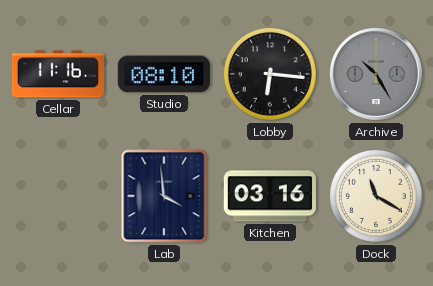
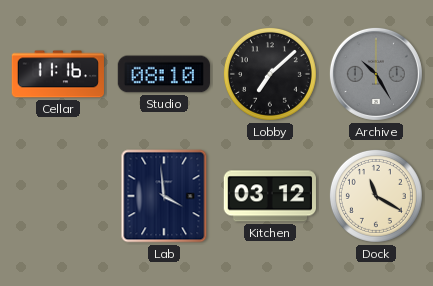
Lobby: 6:16 -> 7:08 (270, 74)
Kitchen: 03:16 -> 03:12 (270, 196)
